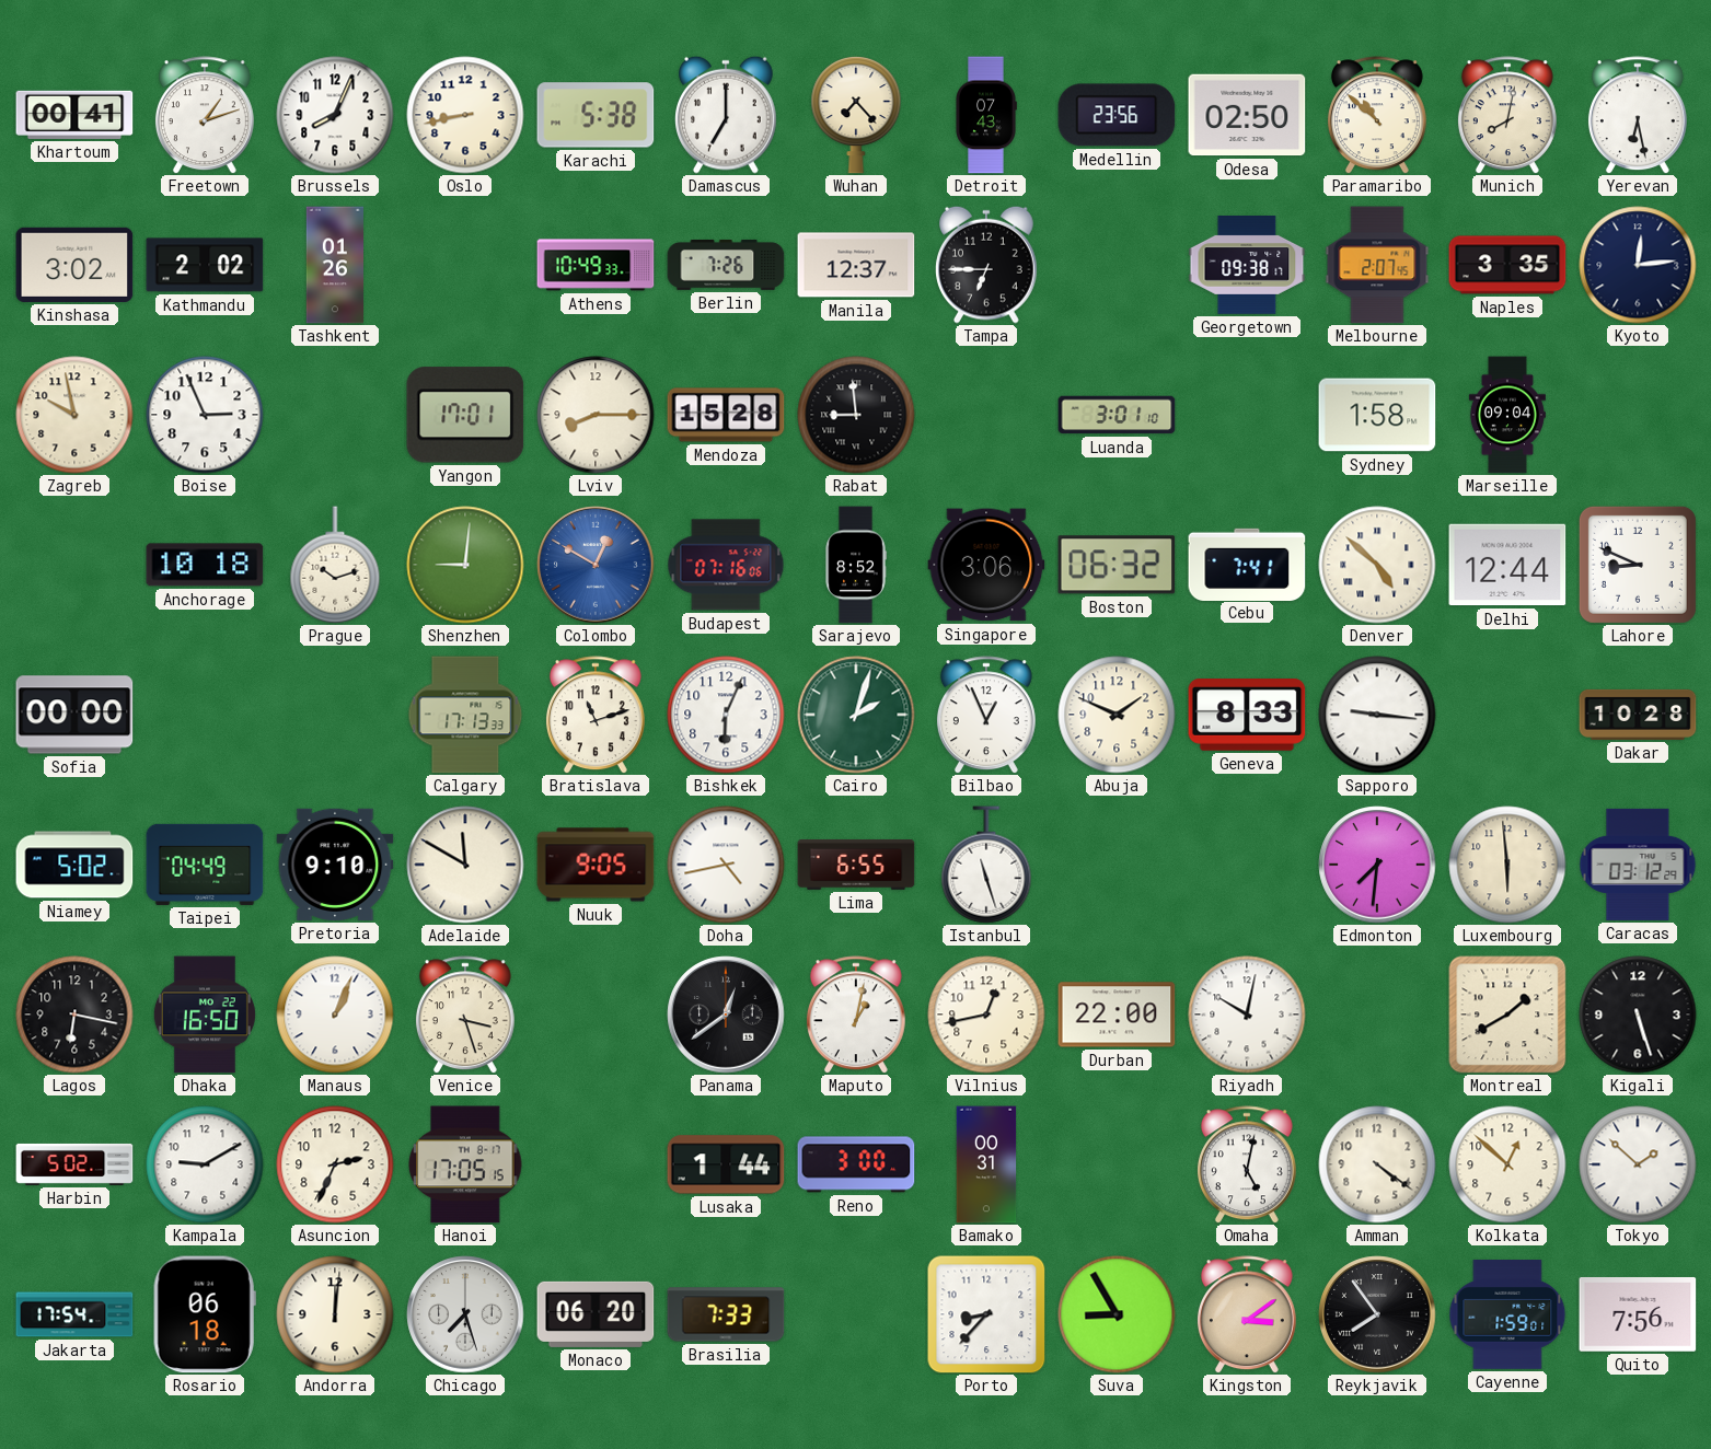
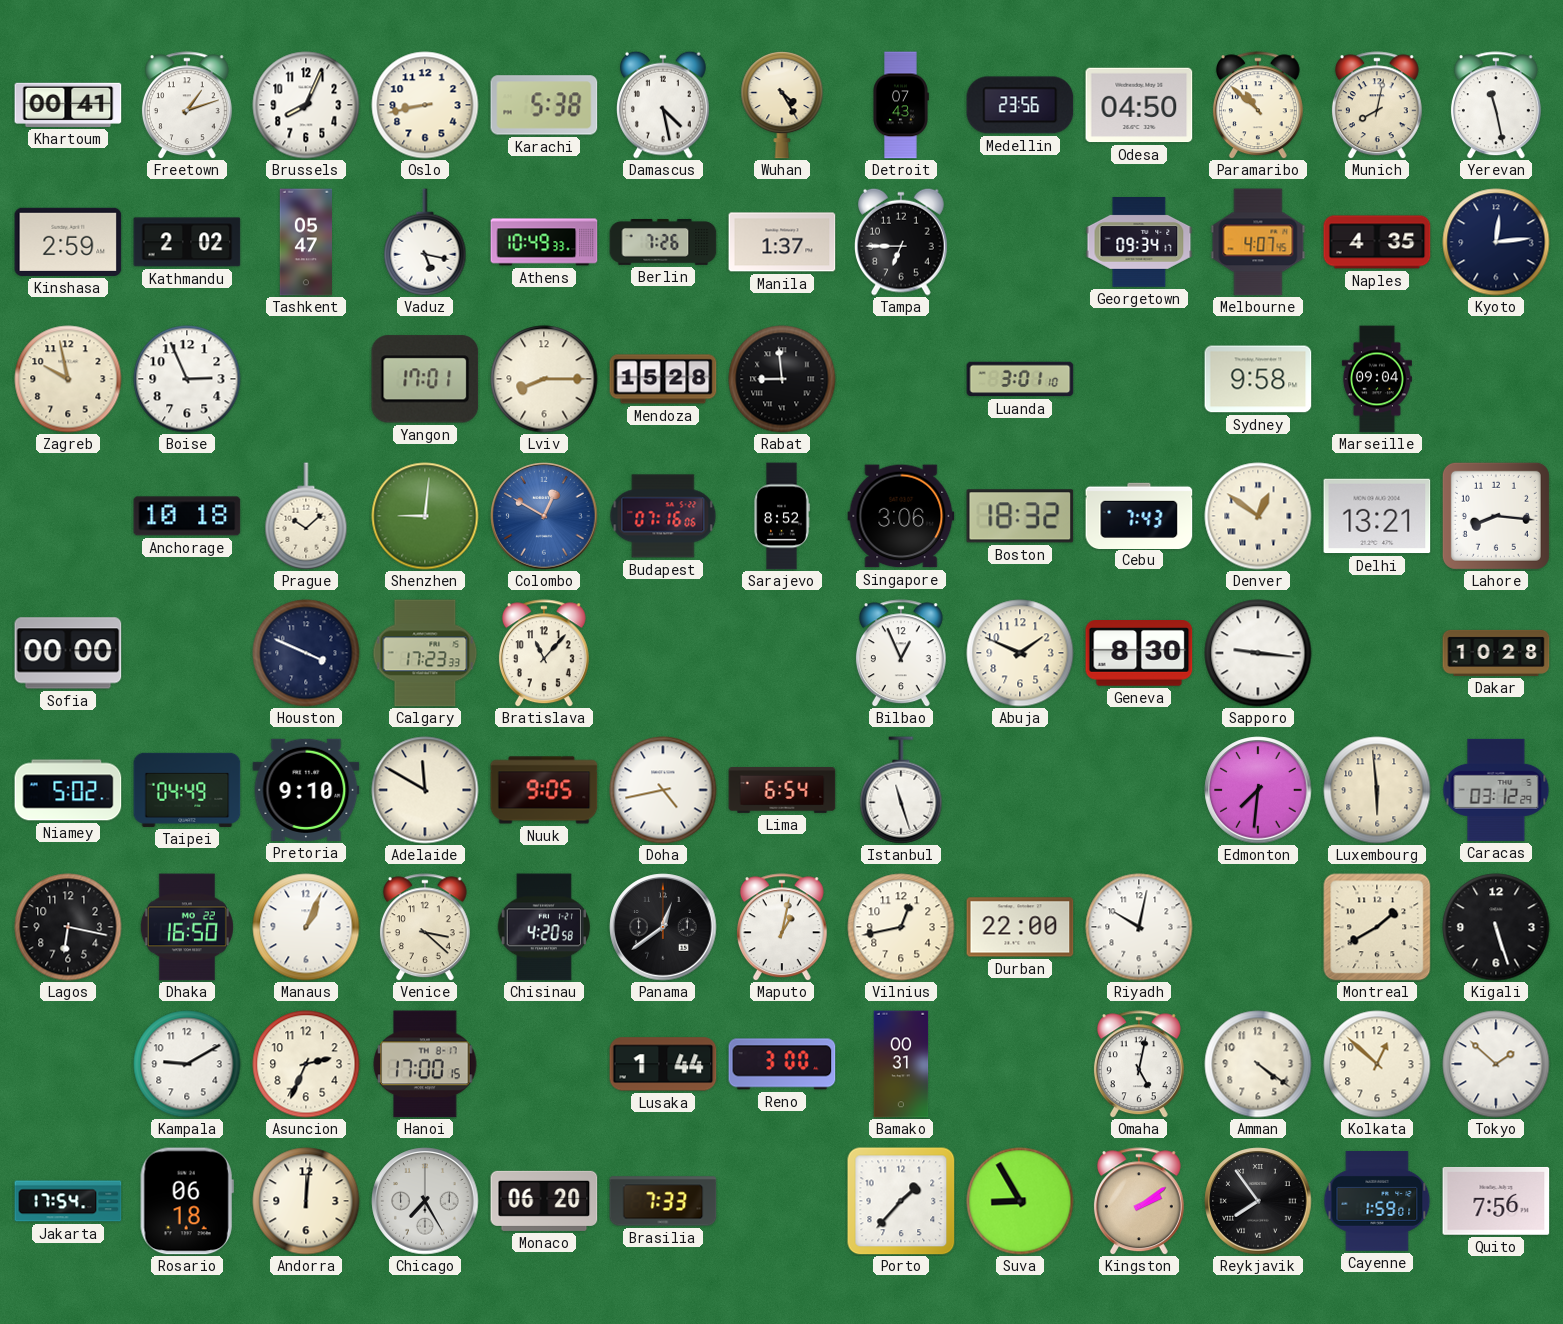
Damascus: 7:00 -> 4:28 (664, 105)
Wuhan: 7:23 -> 4:25 (782, 105)
Odesa: 02:50 -> 04:50 (1139, 105)
Yerevan: 6:28 -> 11:28 (1496, 105)
Kinshasa: 3:02 -> 2:59 (68, 242)
Tashkent: 01:26 -> 05:47 (305, 242)
Vaduz: none -> 5:17 (425, 242)
Manila: 12:37 -> 1:37 (782, 242)
Georgetown: 09:38 -> 09:34 (1139, 243)
Melbourne: 2:07 -> 4:07 (1258, 242)
Naples: 3:35 -> 4:35 (1377, 242)
Sydney: 1:58 -> 9:58 (1258, 379)
Prague: 10:12 -> 10:08 (306, 516)
Boston: 06:32 -> 18:32 (1020, 516)
Cebu: 7:41 -> 7:43 (1139, 515)
Denver: 4:52 -> 12:51 (1258, 516)
Delhi: 12:44 -> 13:21 (1377, 516)
Lahore: 8:49 -> 8:16 (1496, 516)
Houston: none -> 3:49 (306, 653)
Calgary: 17:13 -> 17:23 (425, 653)
Bratislava: 11:12 -> 11:07 (544, 653)
Bishkek: 6:04 -> none (726, 715)
Cairo: 2:03 -> none (856, 715)
Geneva: 8:33 -> 8:30 (1139, 654)
Lima: 6:55 -> 6:54 (782, 790)
Venice: 3:27 -> 3:22 (425, 927)
Chisinau: none -> 4:20 (543, 927)
Harbin: 5:02 -> none (74, 1164)
Hanoi: 17:05 -> 17:00 (425, 1064)
Chicago: 7:27 -> 7:25 (425, 1201)
Porto: 8:37 -> 1:37 (901, 1201)
Kingston: 3:09 -> 2:09 (1139, 1201)
